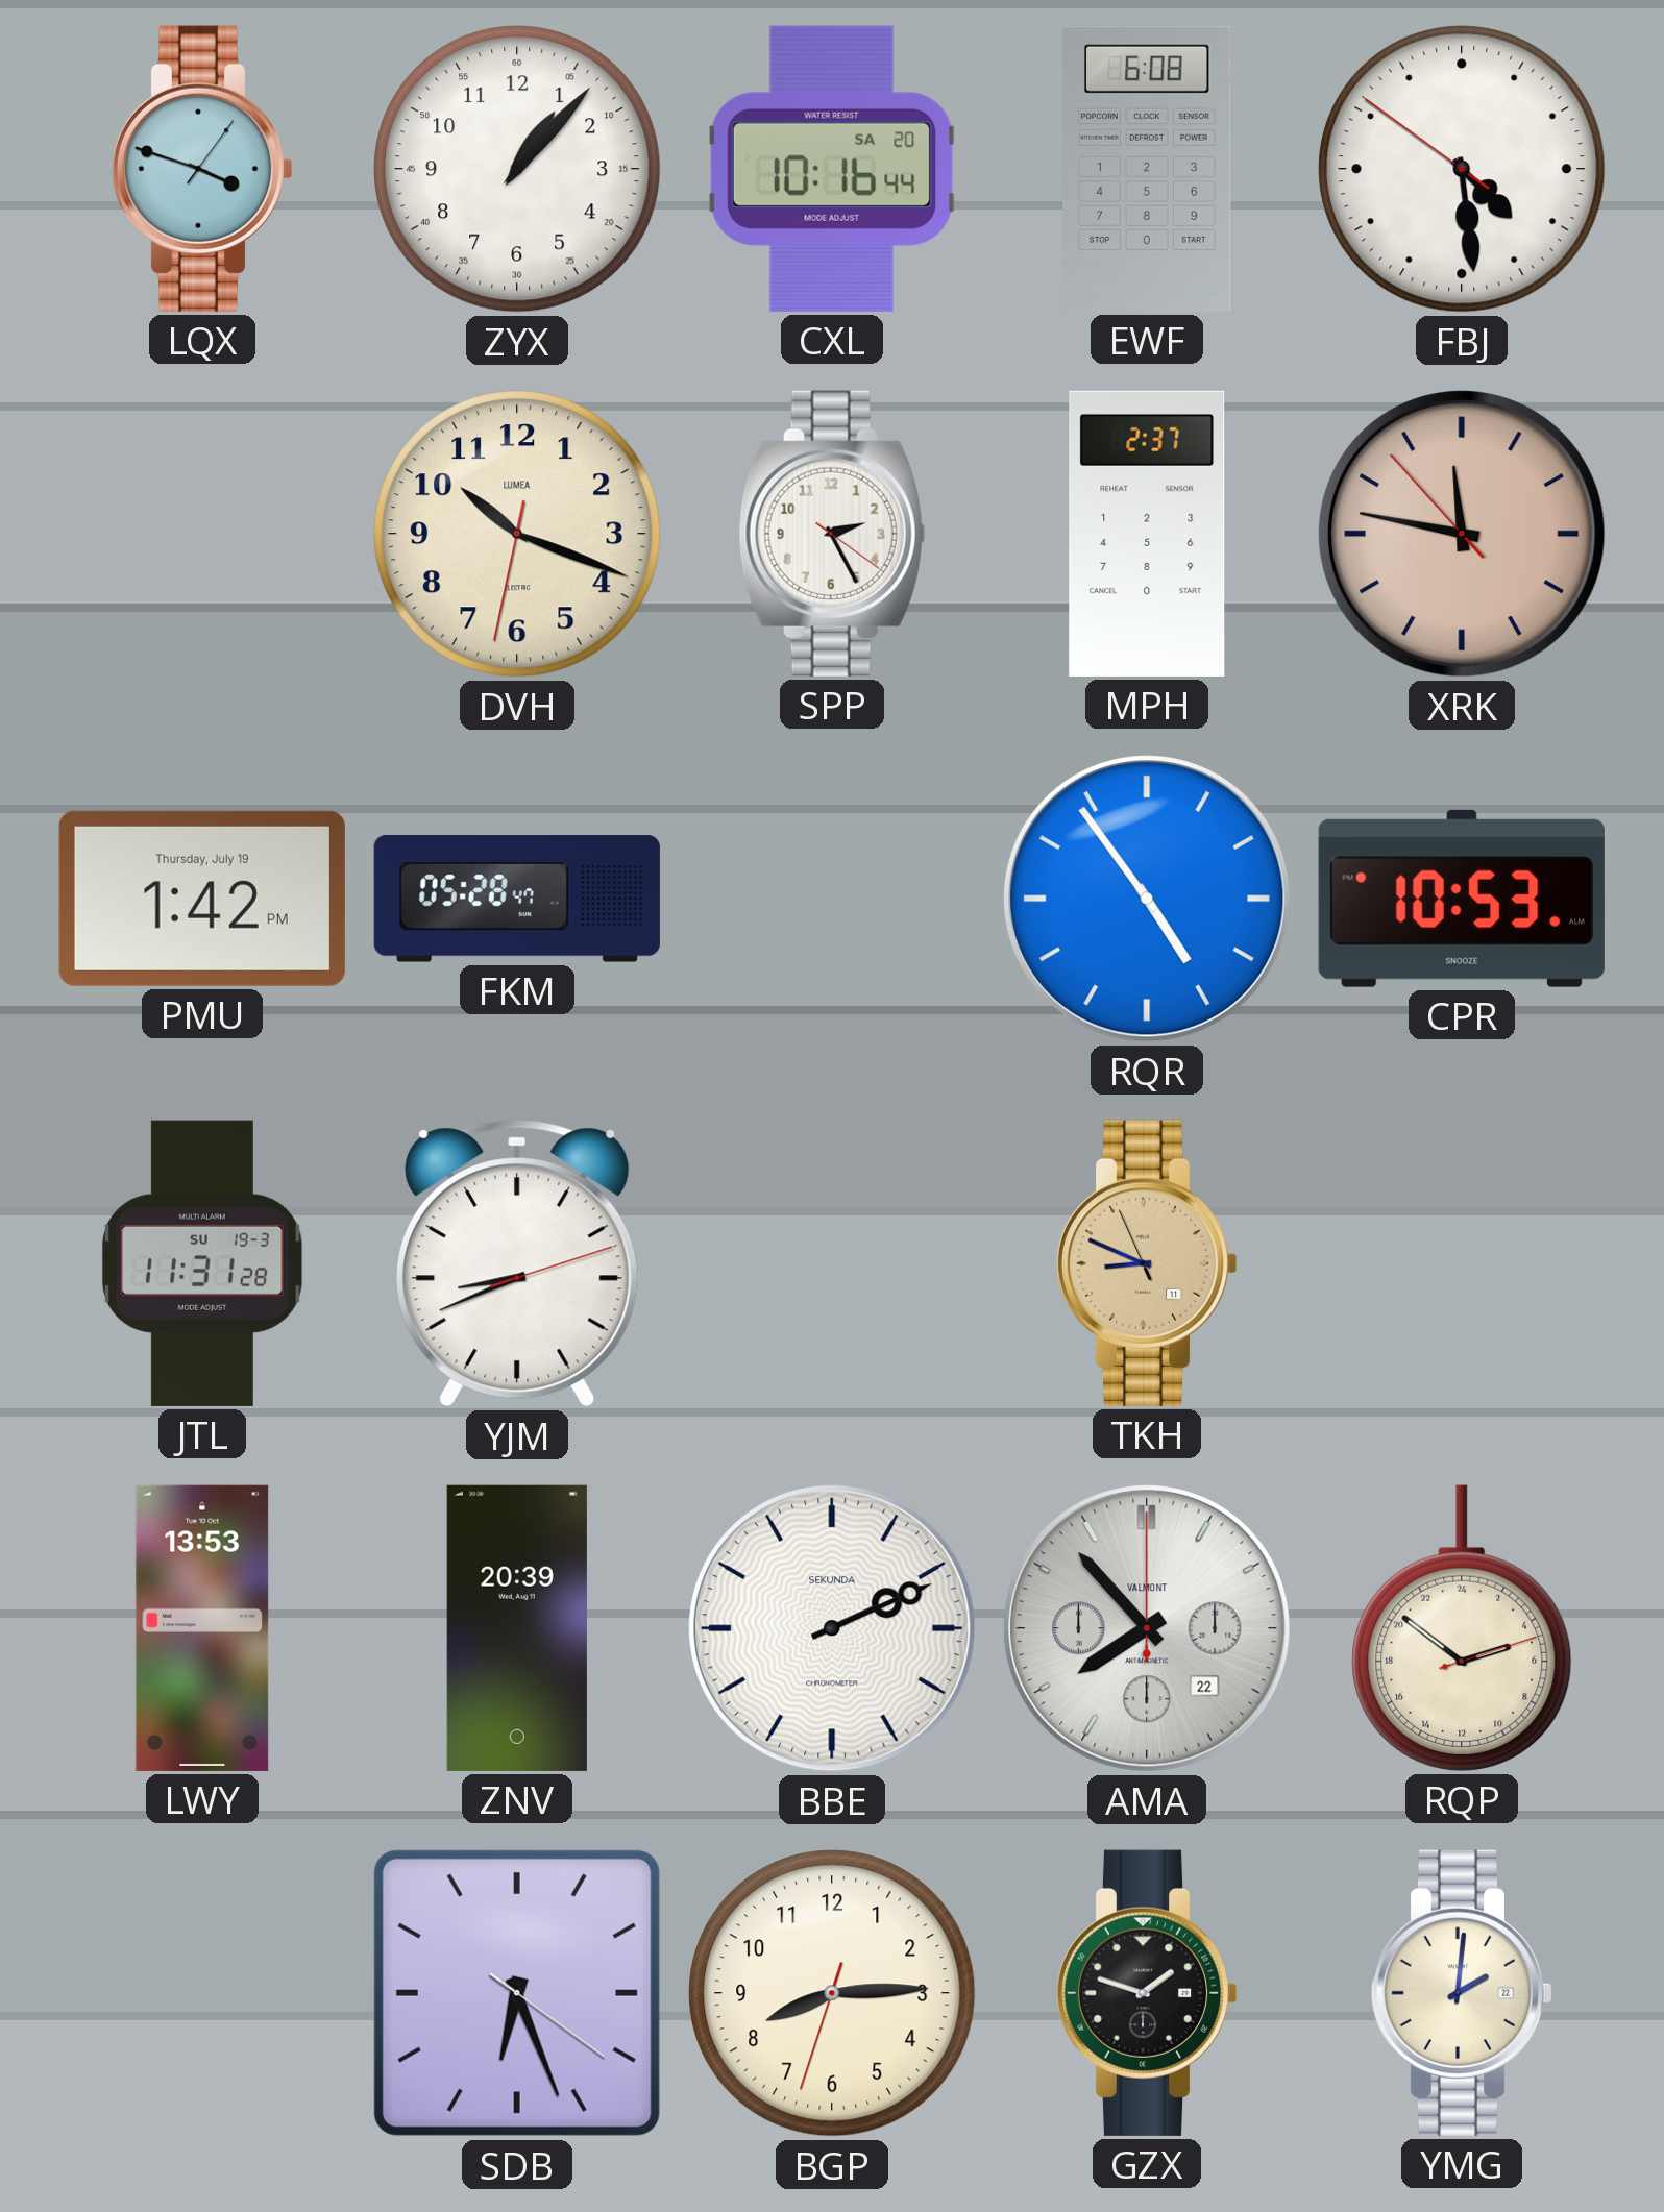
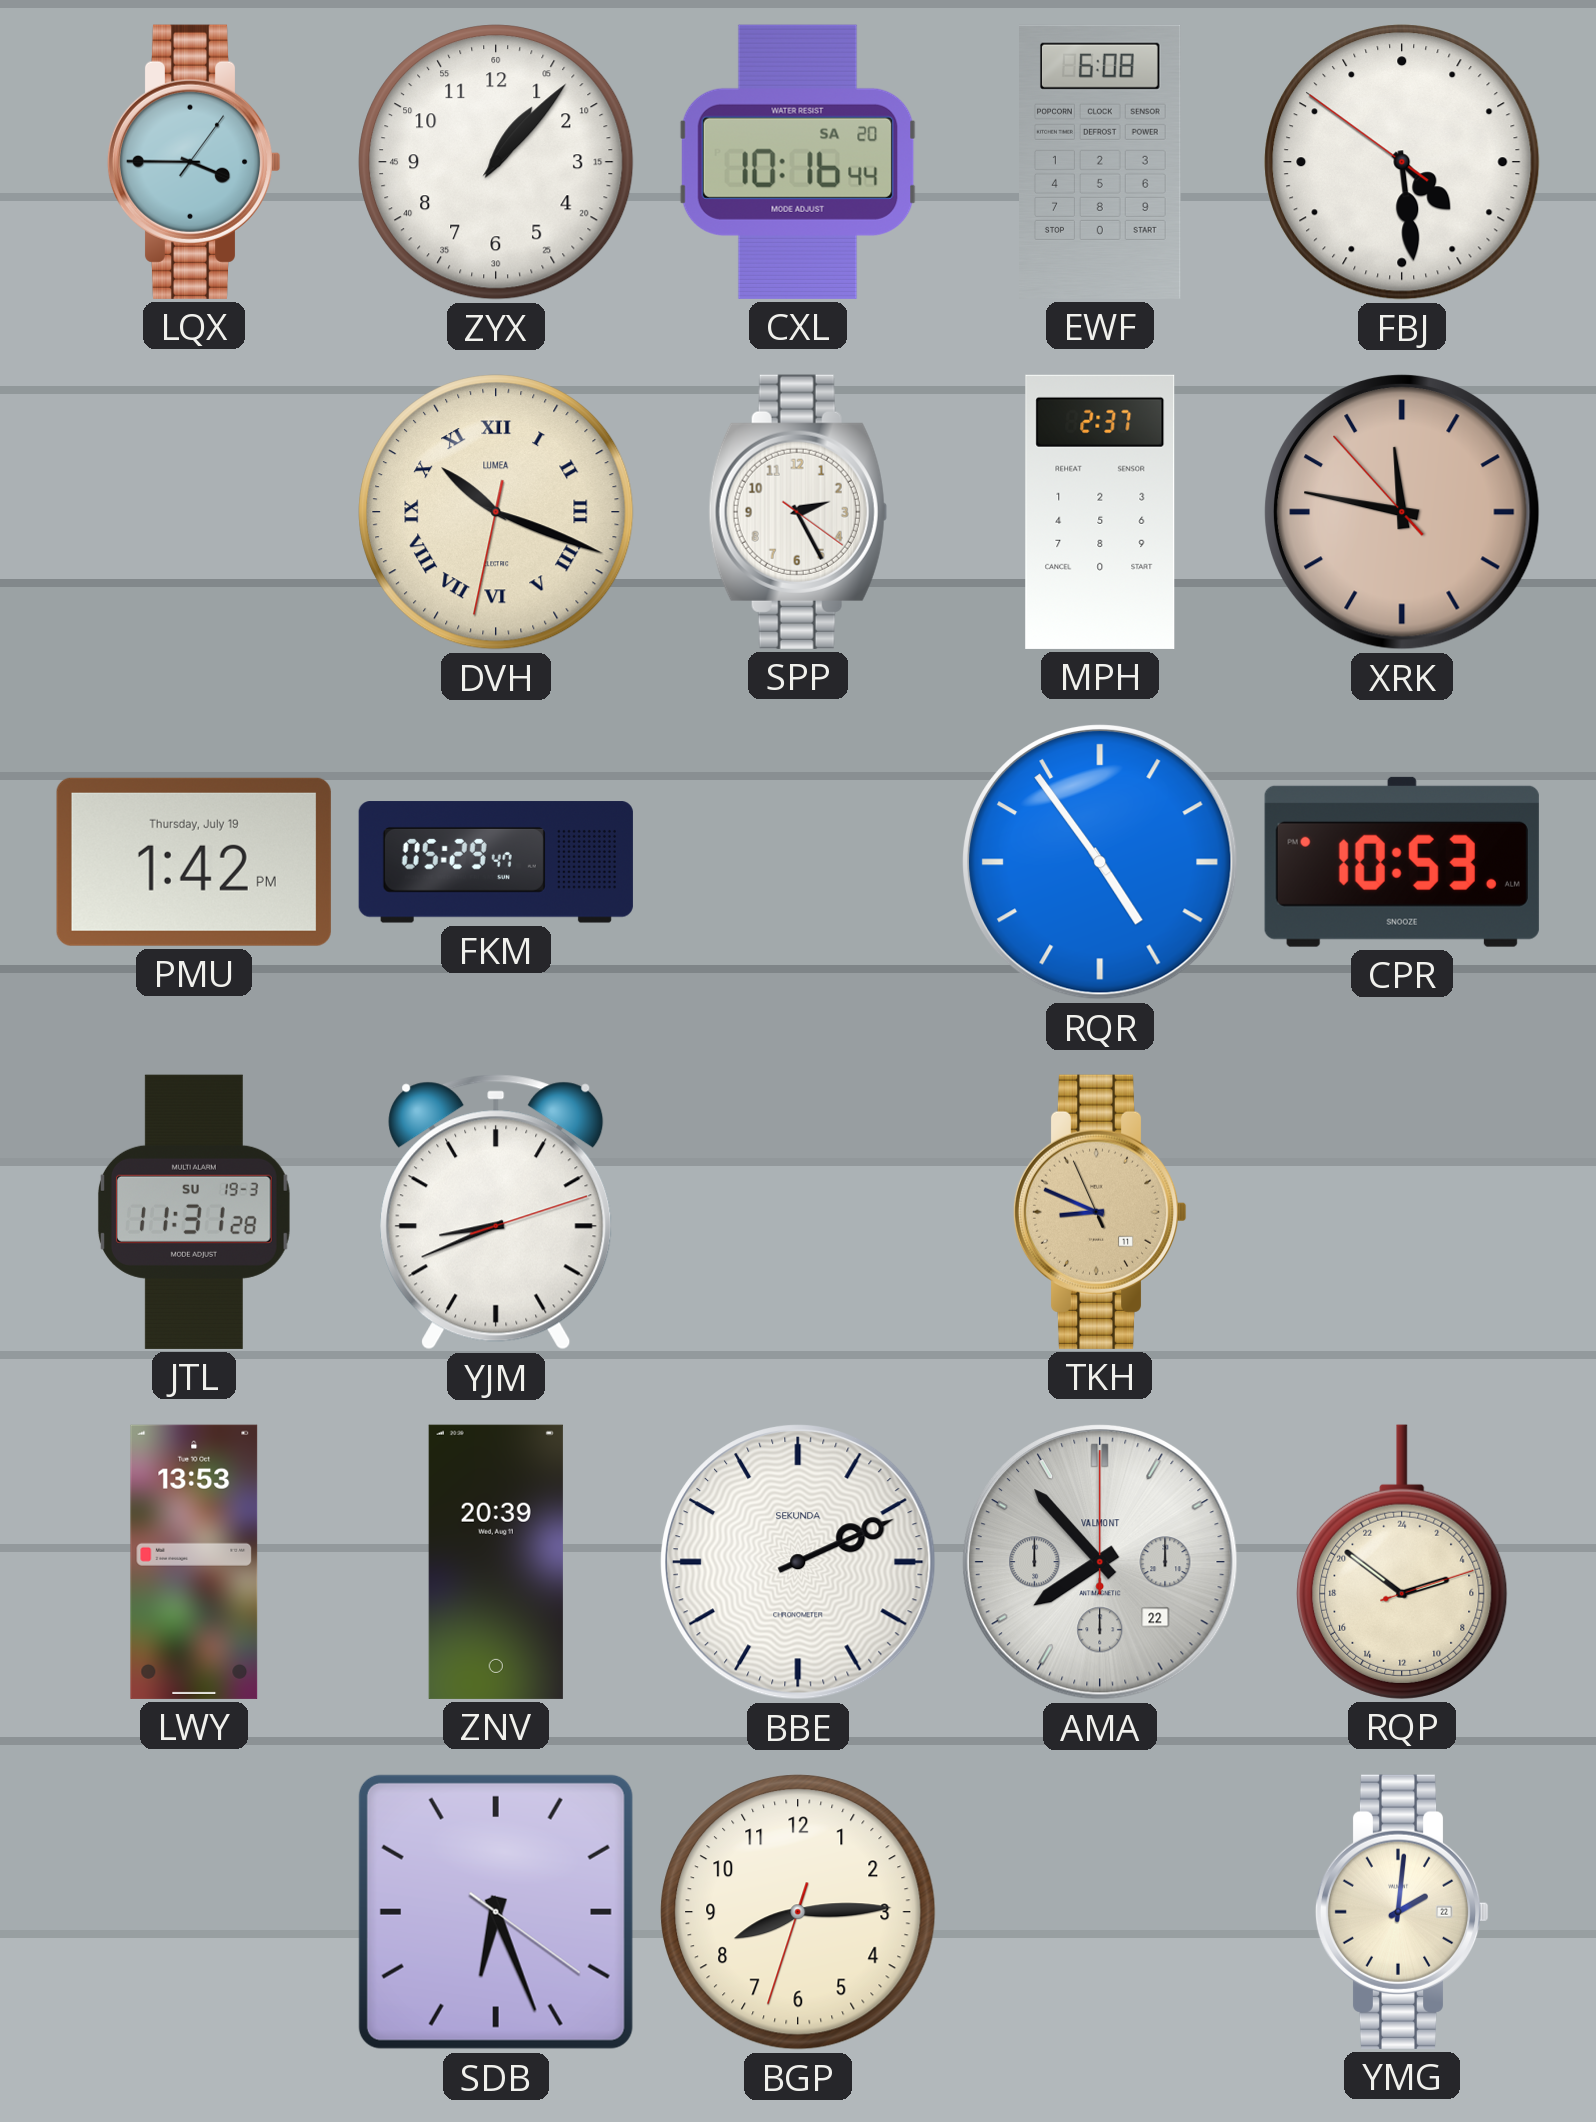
LQX: 3:48 -> 3:45 (194, 162)
DVH numerals: Arabic -> Roman (496, 512)
FKM: 05:28 -> 05:29 (496, 862)
GZX: 1:48 -> none (1147, 1993)
